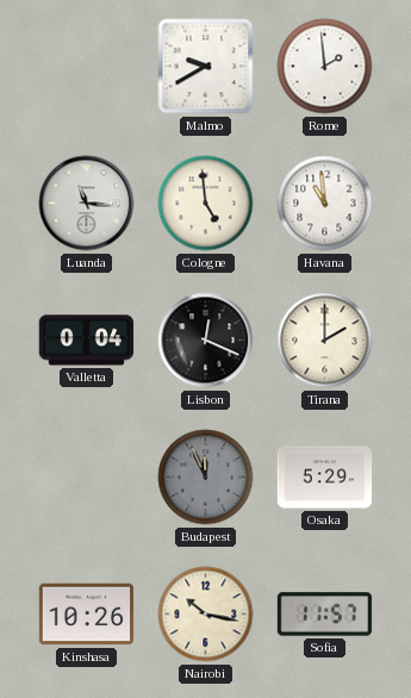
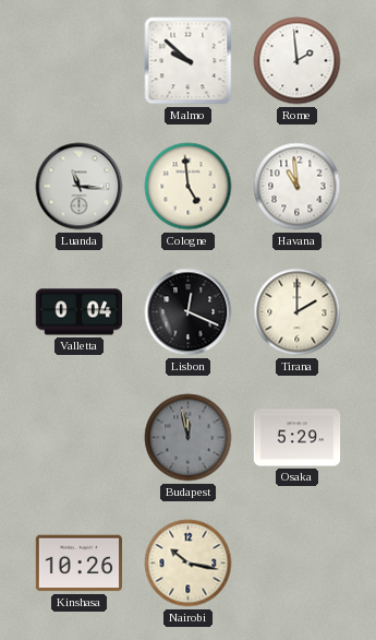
Malmo: 9:40 -> 9:52 (189, 61)
Budapest: 11:56 -> 11:58 (189, 438)
Sofia: 11:57 -> none (325, 615)
